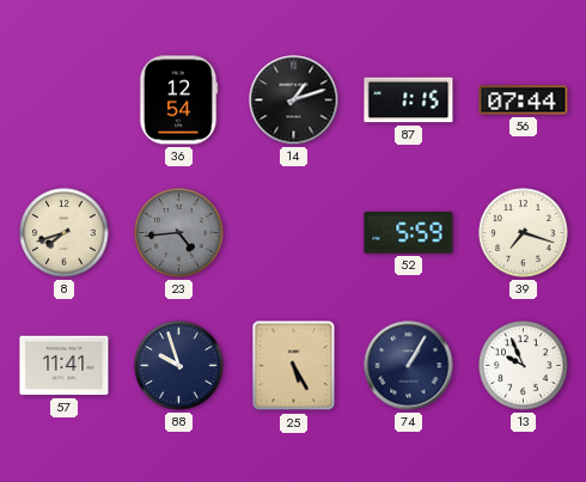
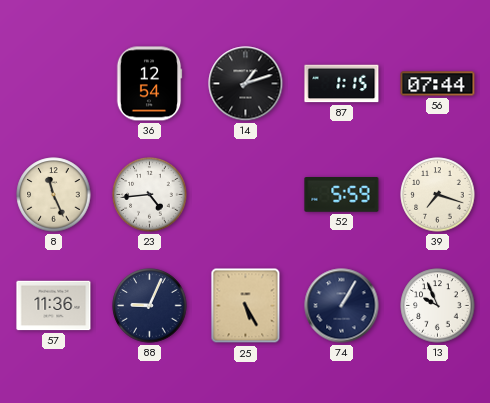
8: 7:42 -> 11:26 (54, 195)
23 dial: grey -> white (150, 195)
57: 11:41 -> 11:36 (54, 306)
88: 9:57 -> 9:04 (150, 306)
